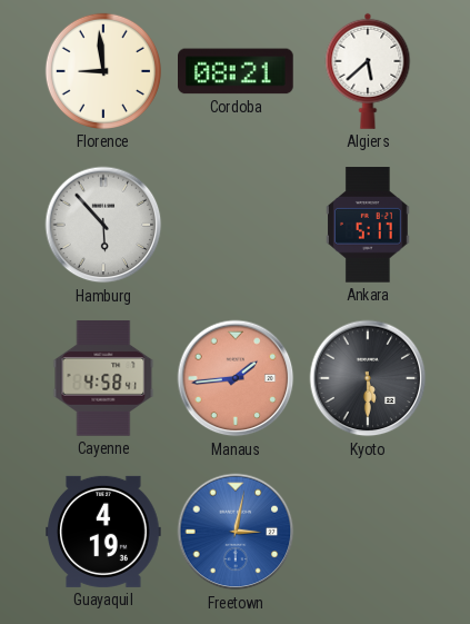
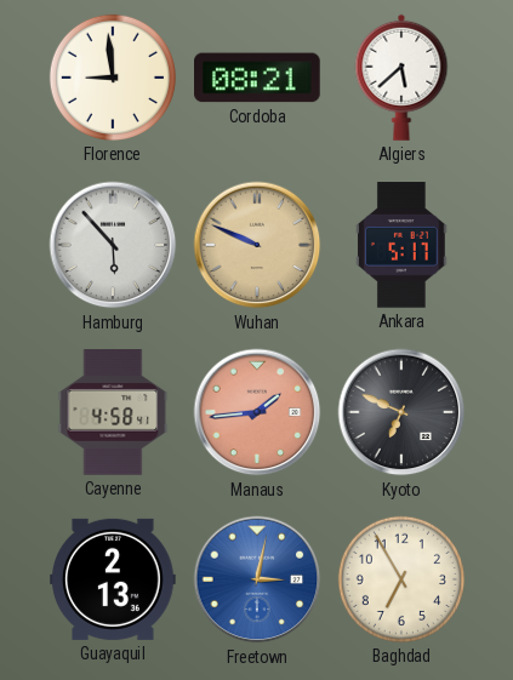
Wuhan: none -> 9:49 (257, 245)
Kyoto: 5:30 -> 6:49 (401, 412)
Guayaquil: 4:19 -> 2:13 (113, 579)
Baghdad: none -> 6:55 (401, 579)
